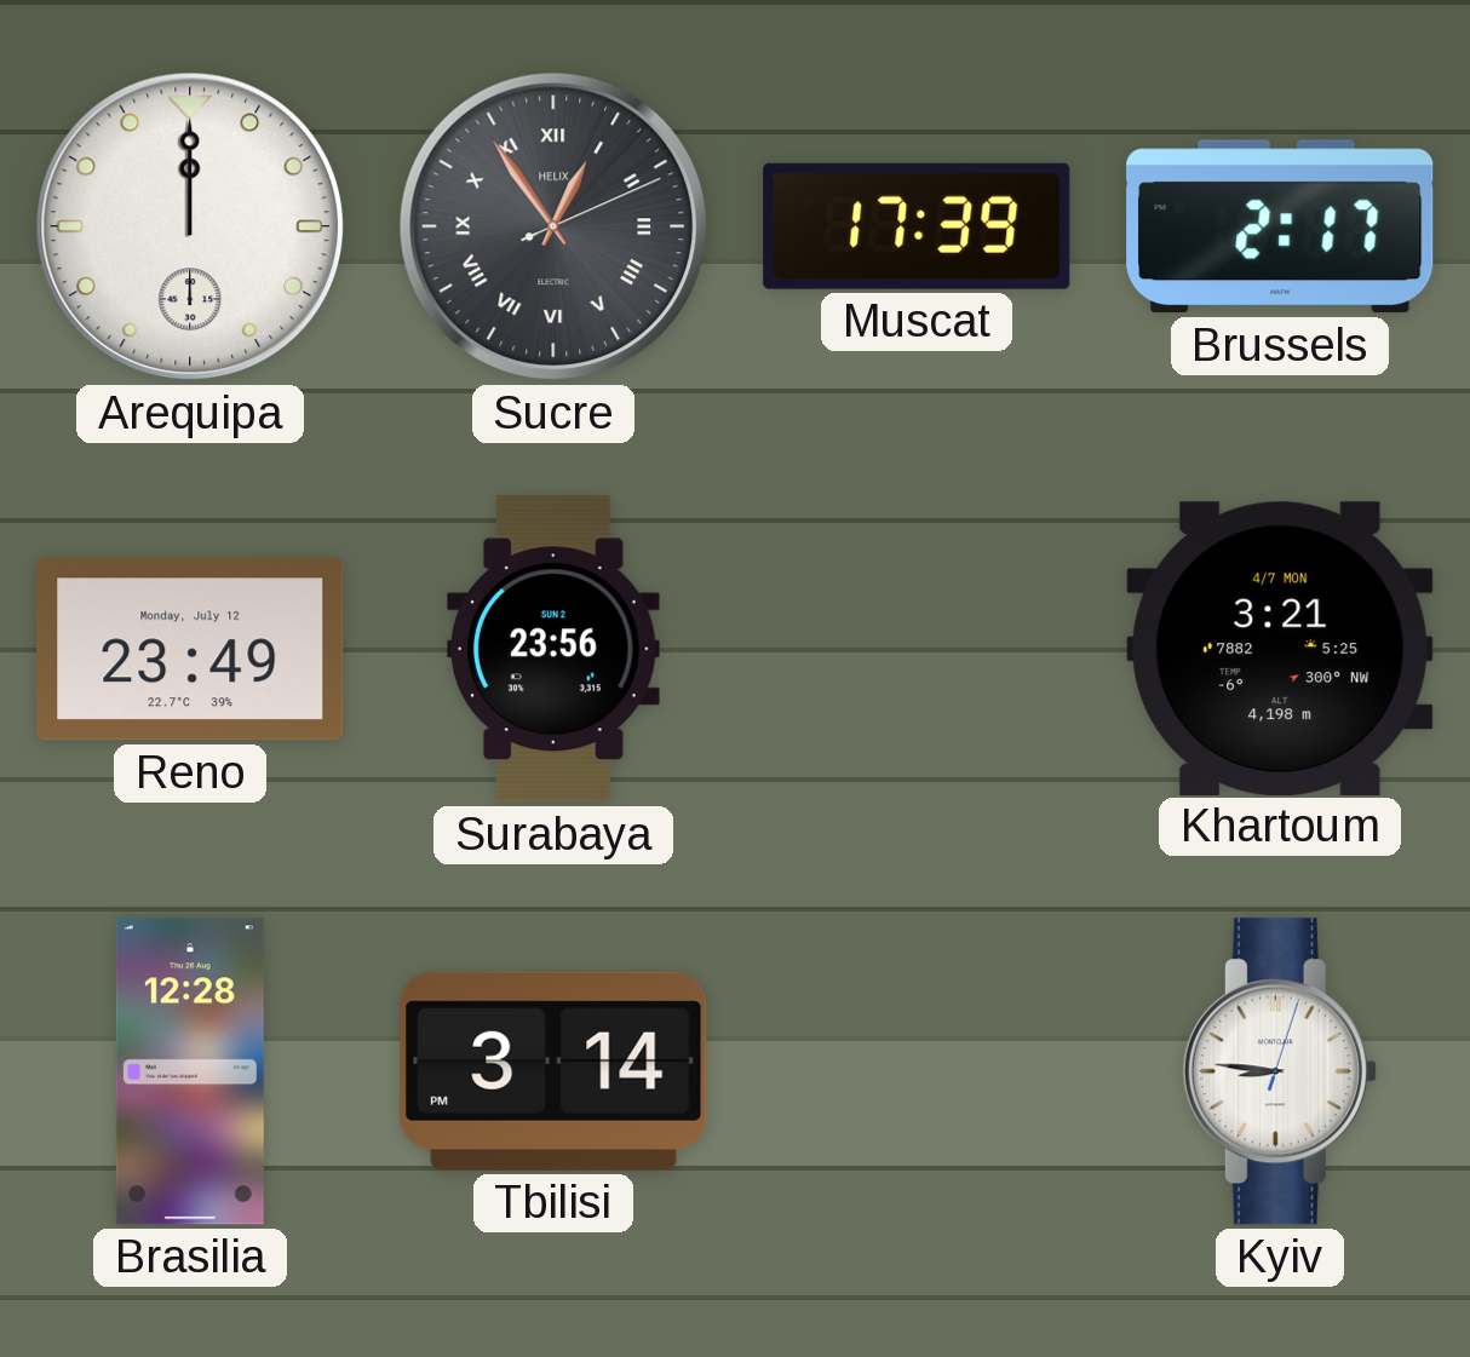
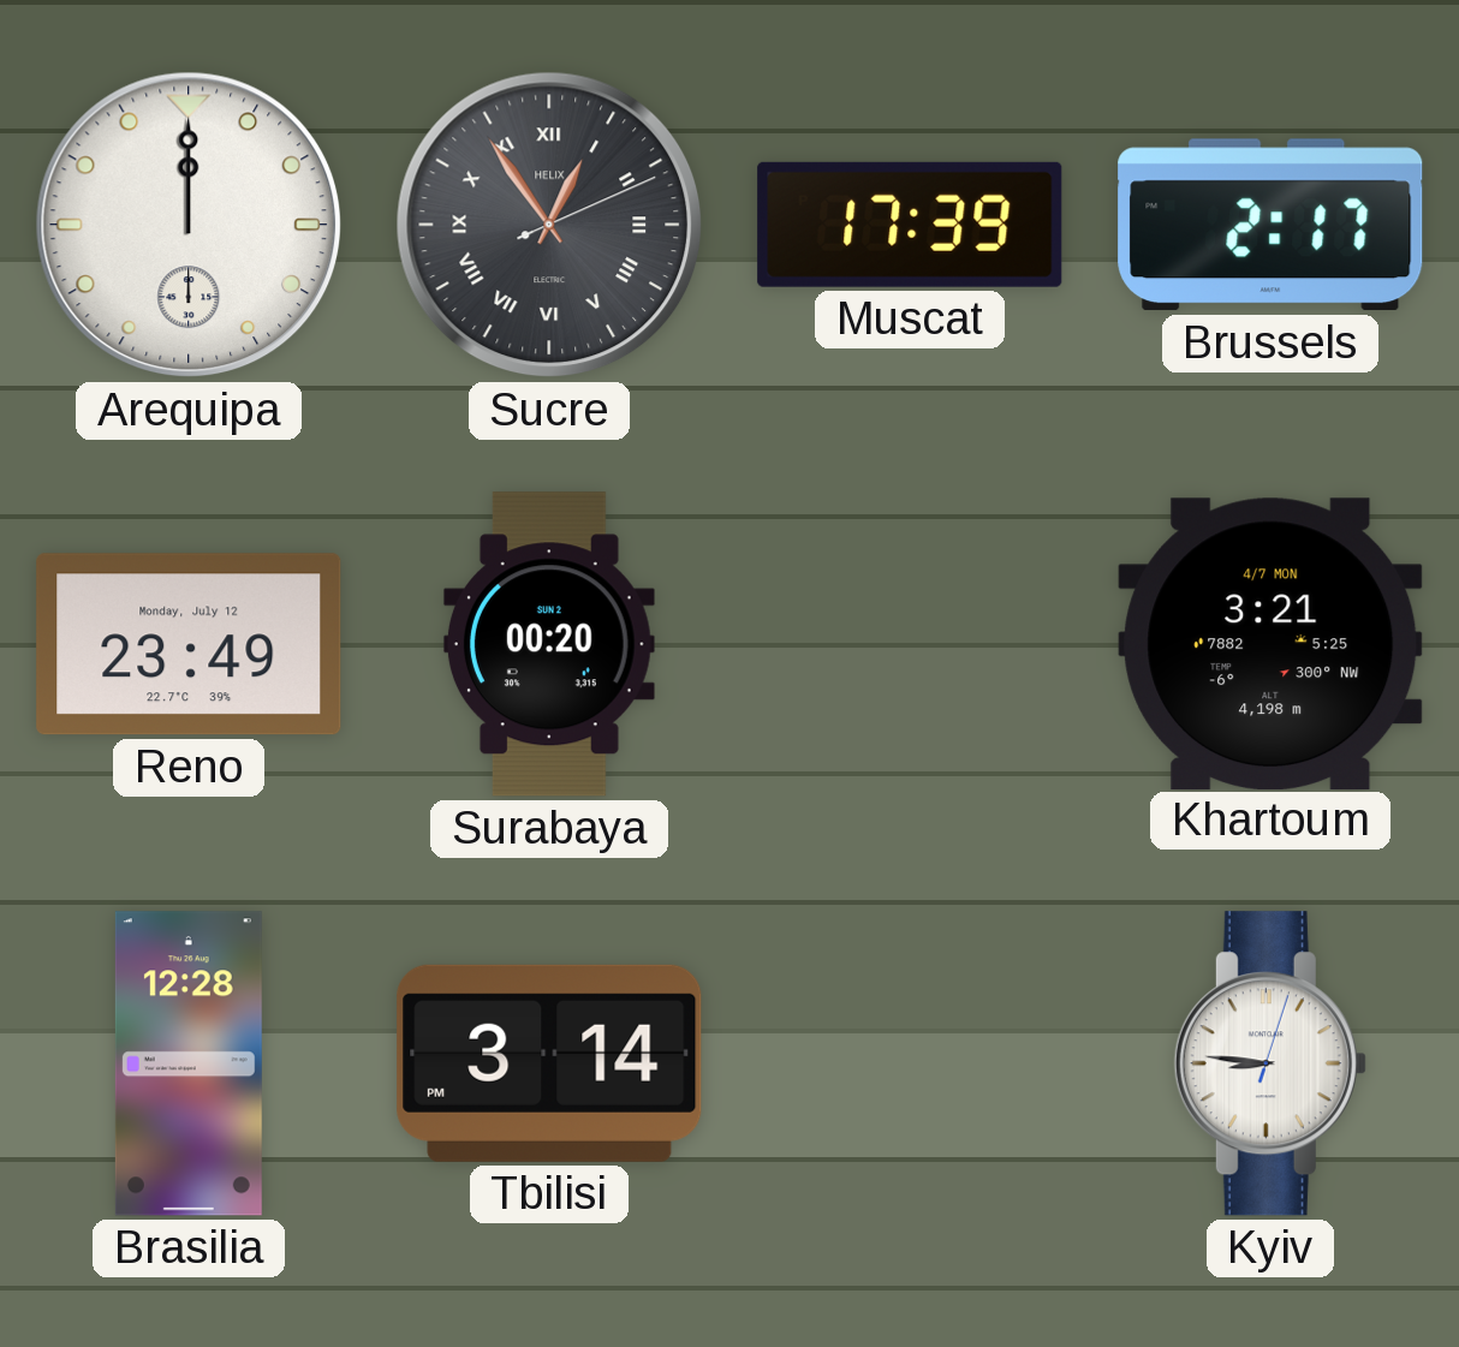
Surabaya: 23:56 -> 00:20 (549, 644)
